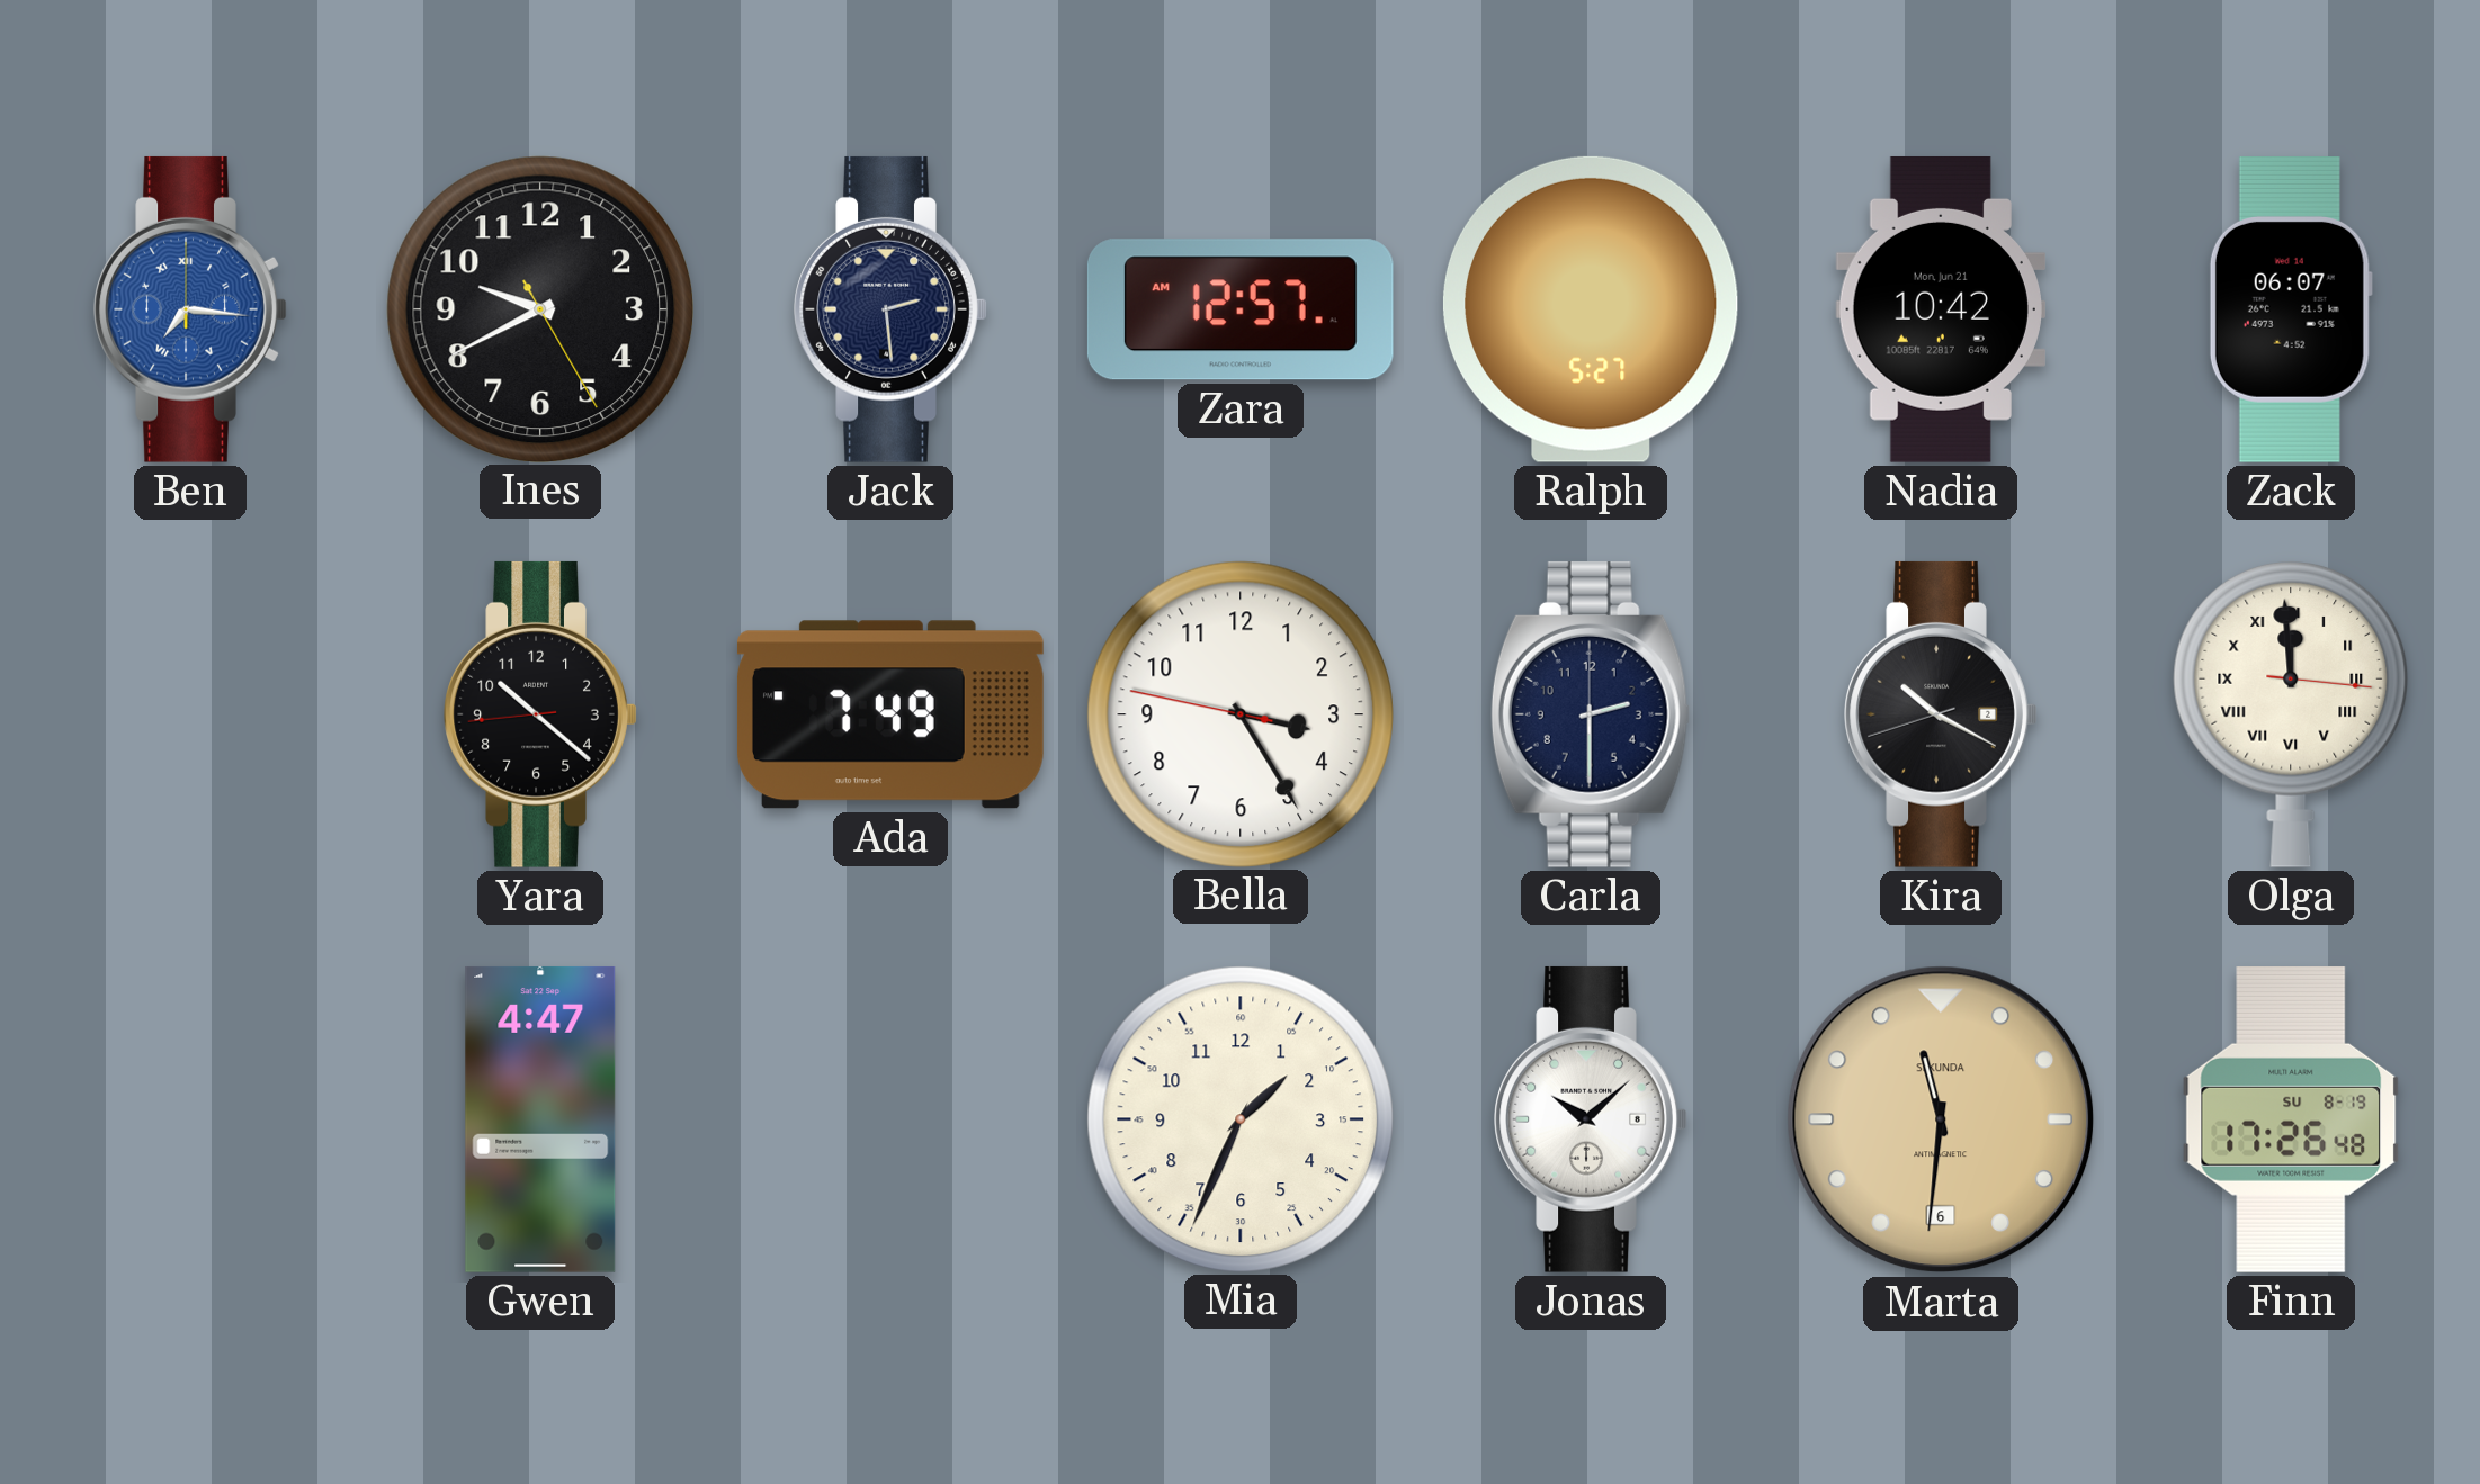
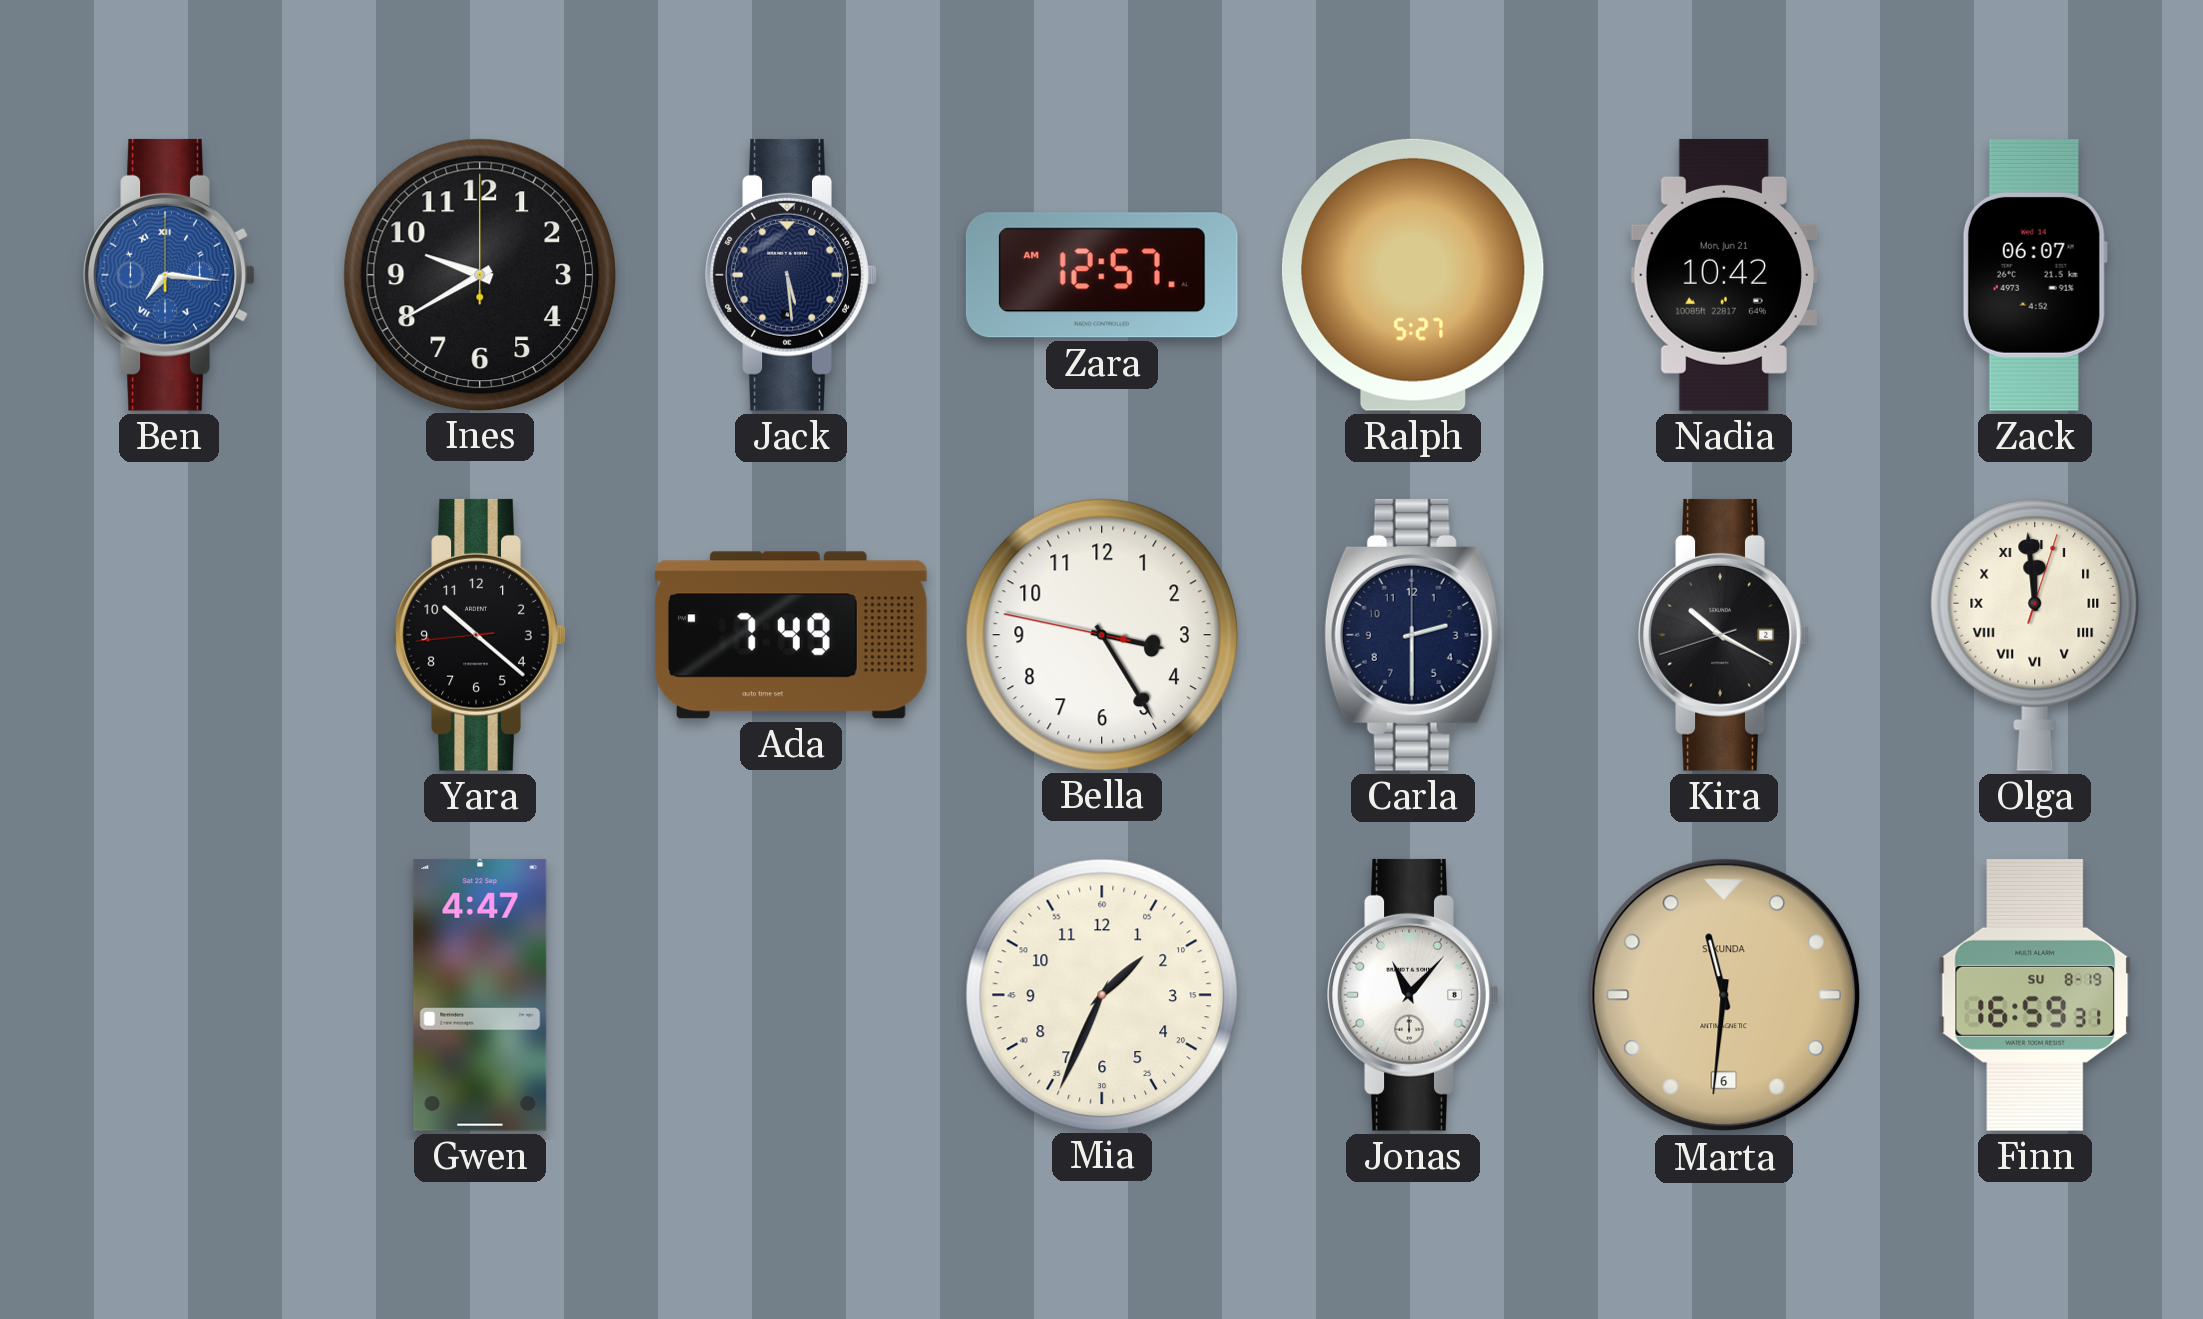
Ines: 9:40:25 -> 9:40:00 (479, 274)
Jack: 2:29 -> 5:29 (791, 275)
Olga: 11:59:16 -> 11:59:03 (2035, 634)
Jonas: 10:08 -> 11:07 (1413, 995)
Finn: 17:26 -> 16:59 (2035, 995)
